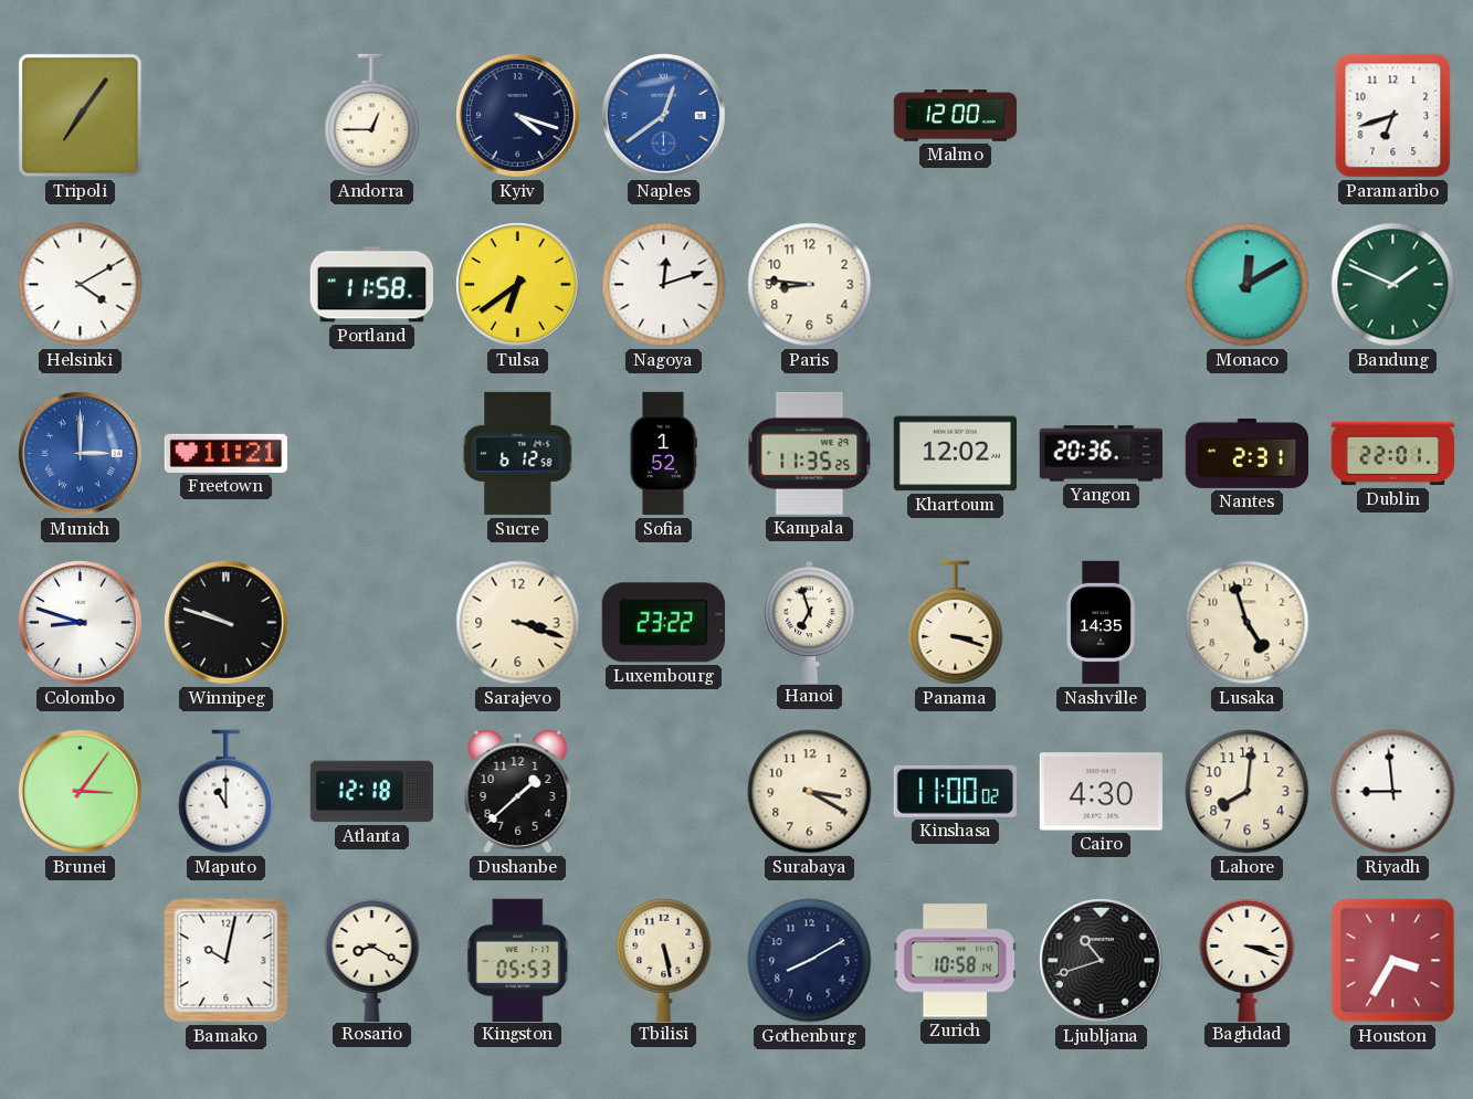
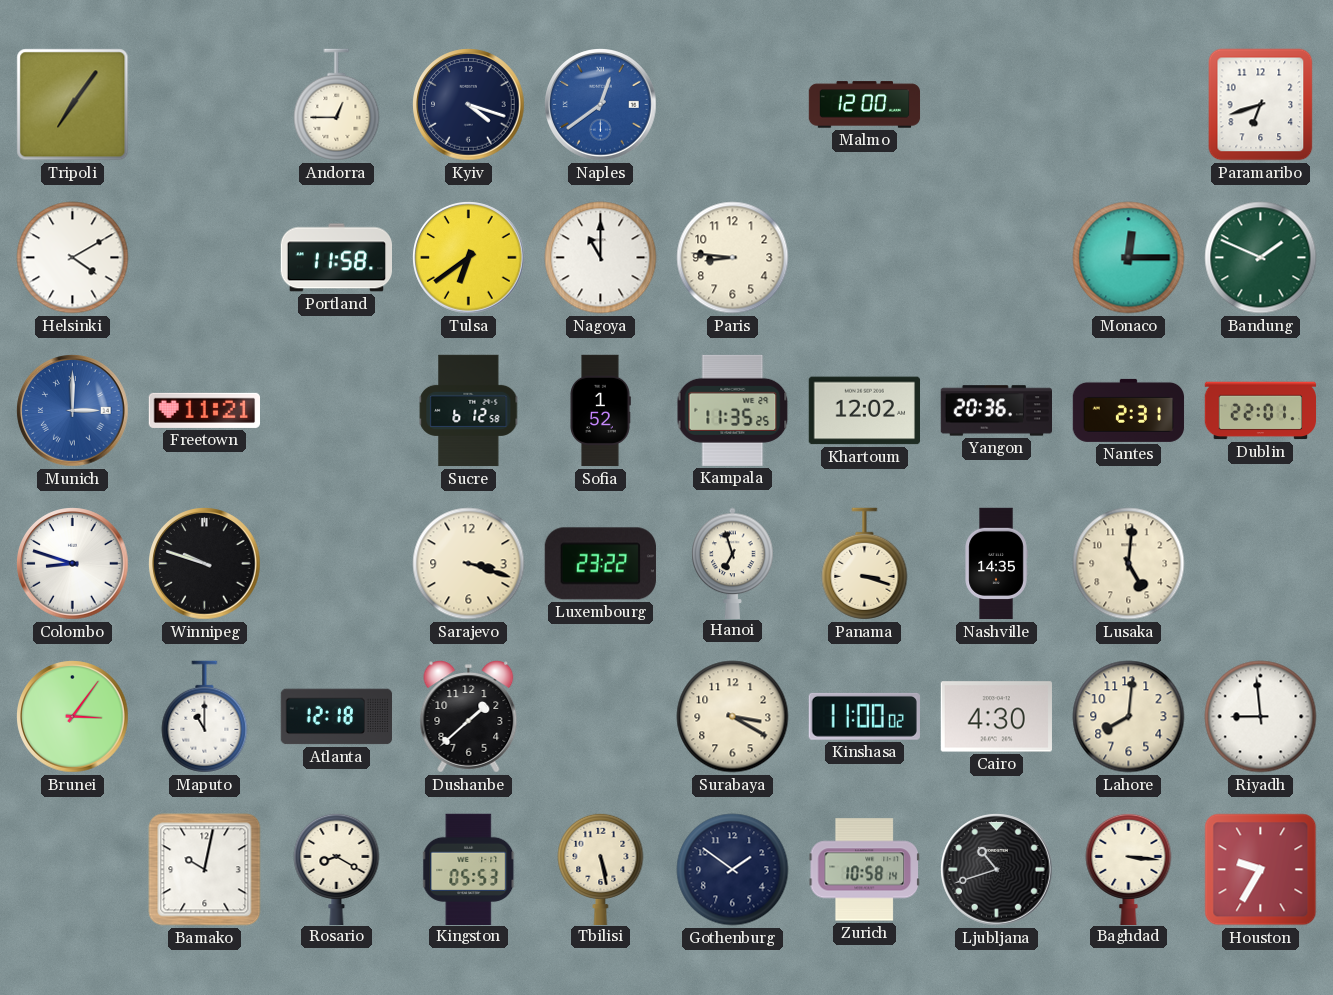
Nagoya: 12:12 -> 11:00 (601, 258)
Monaco: 12:10 -> 12:15 (1129, 258)
Lusaka: 4:57 -> 5:01 (1129, 564)
Gothenburg: 8:10 -> 1:51 (733, 870)
Baghdad: 3:18 -> 3:16 (1129, 868)
Houston: 3:35 -> 9:35 (1261, 870)
